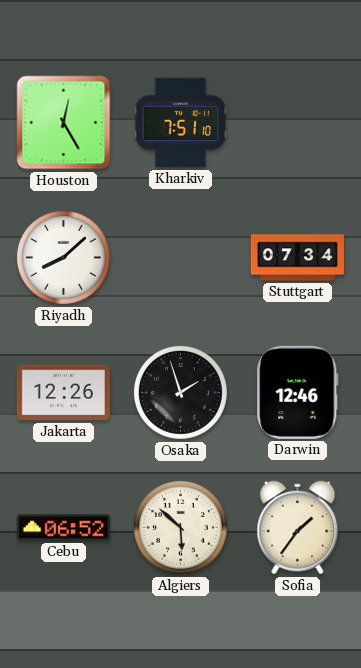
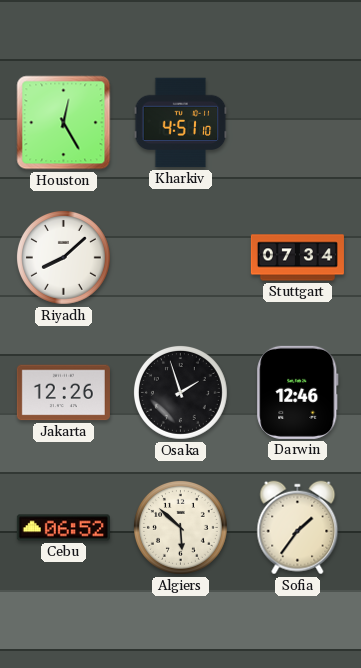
Kharkiv: 7:51 -> 4:51 (181, 123)
